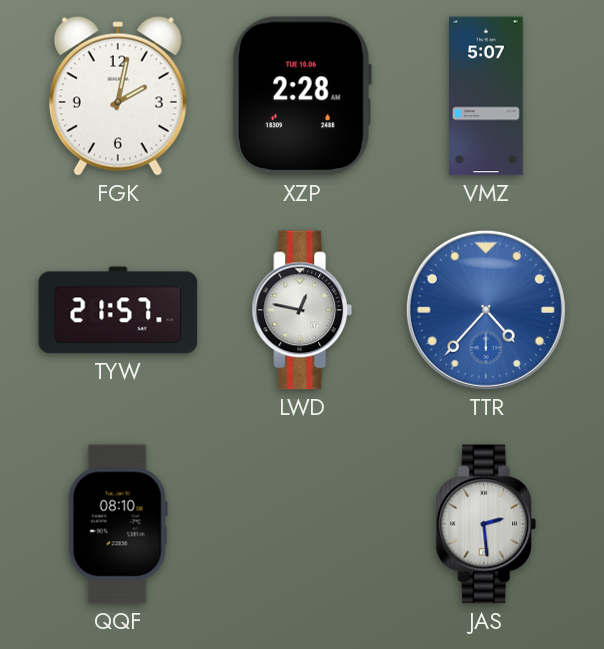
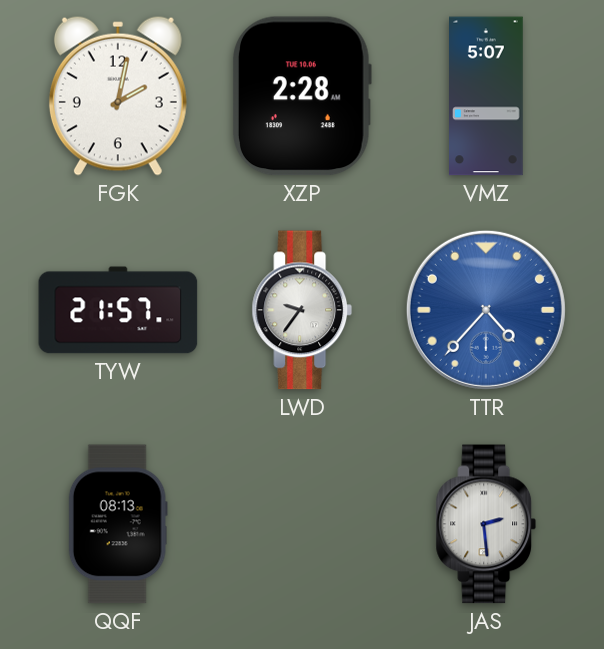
LWD: 12:47 -> 9:36 (302, 310)
QQF: 08:10 -> 08:13 (118, 524)
